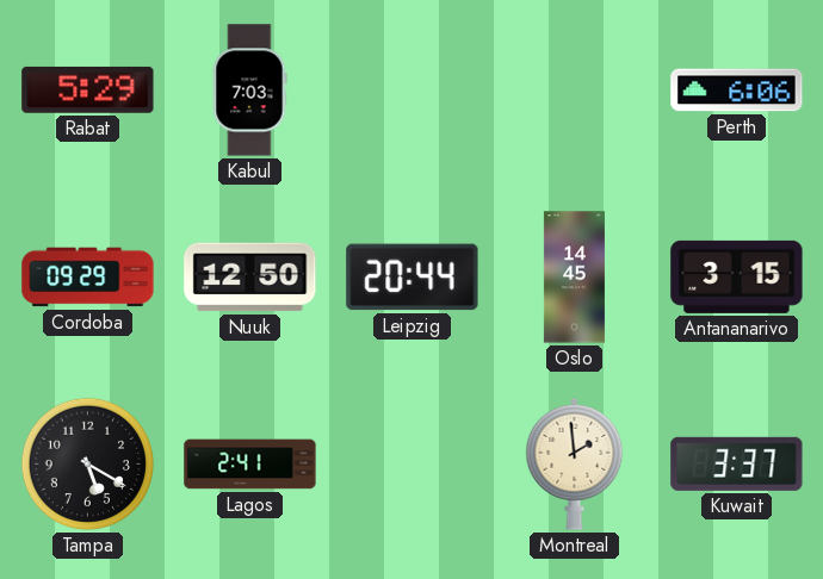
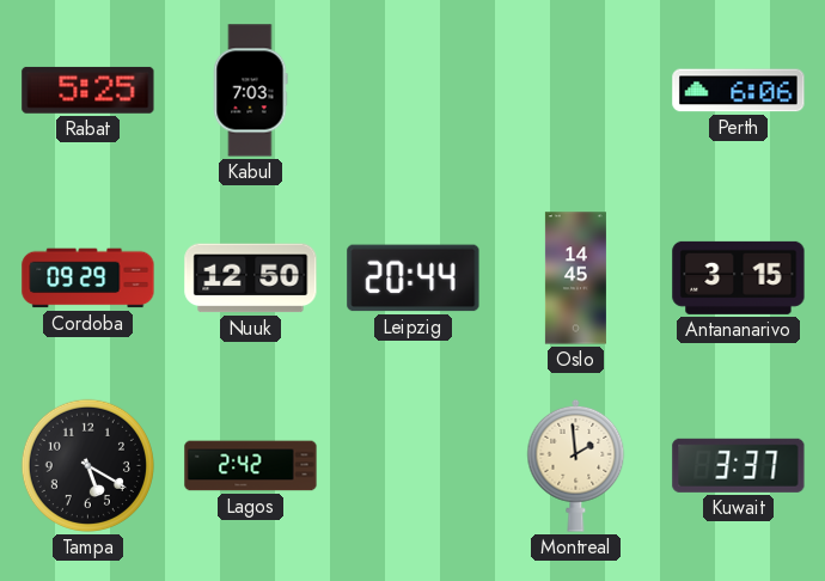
Rabat: 5:29 -> 5:25 (88, 90)
Lagos: 2:41 -> 2:42 (251, 466)
